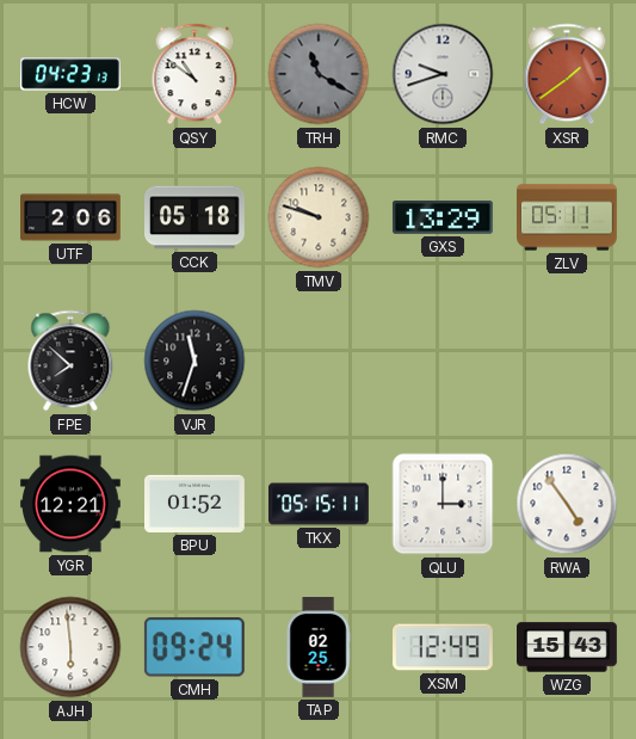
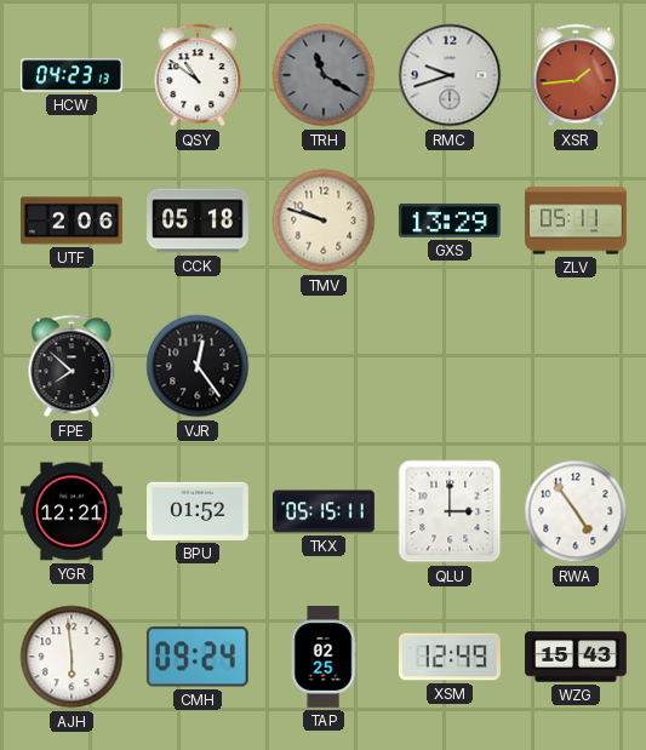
XSR: 1:39 -> 1:44 (576, 75)
VJR: 11:33 -> 12:24 (198, 366)
